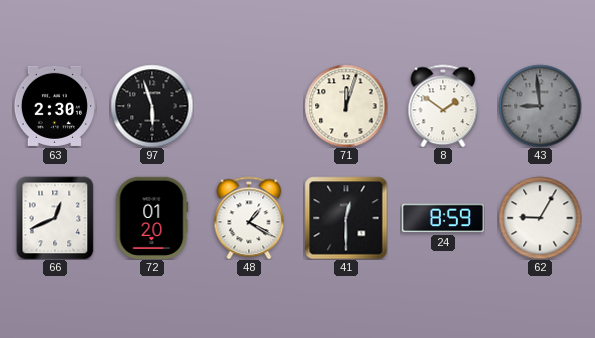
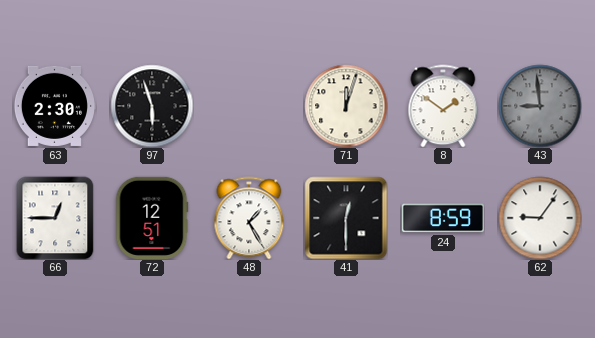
66: 12:41 -> 12:45 (55, 218)
72: 01:20 -> 12:51 (152, 217)
48: 1:20 -> 1:25 (249, 218)
62: 9:05 -> 9:06 (540, 218)
